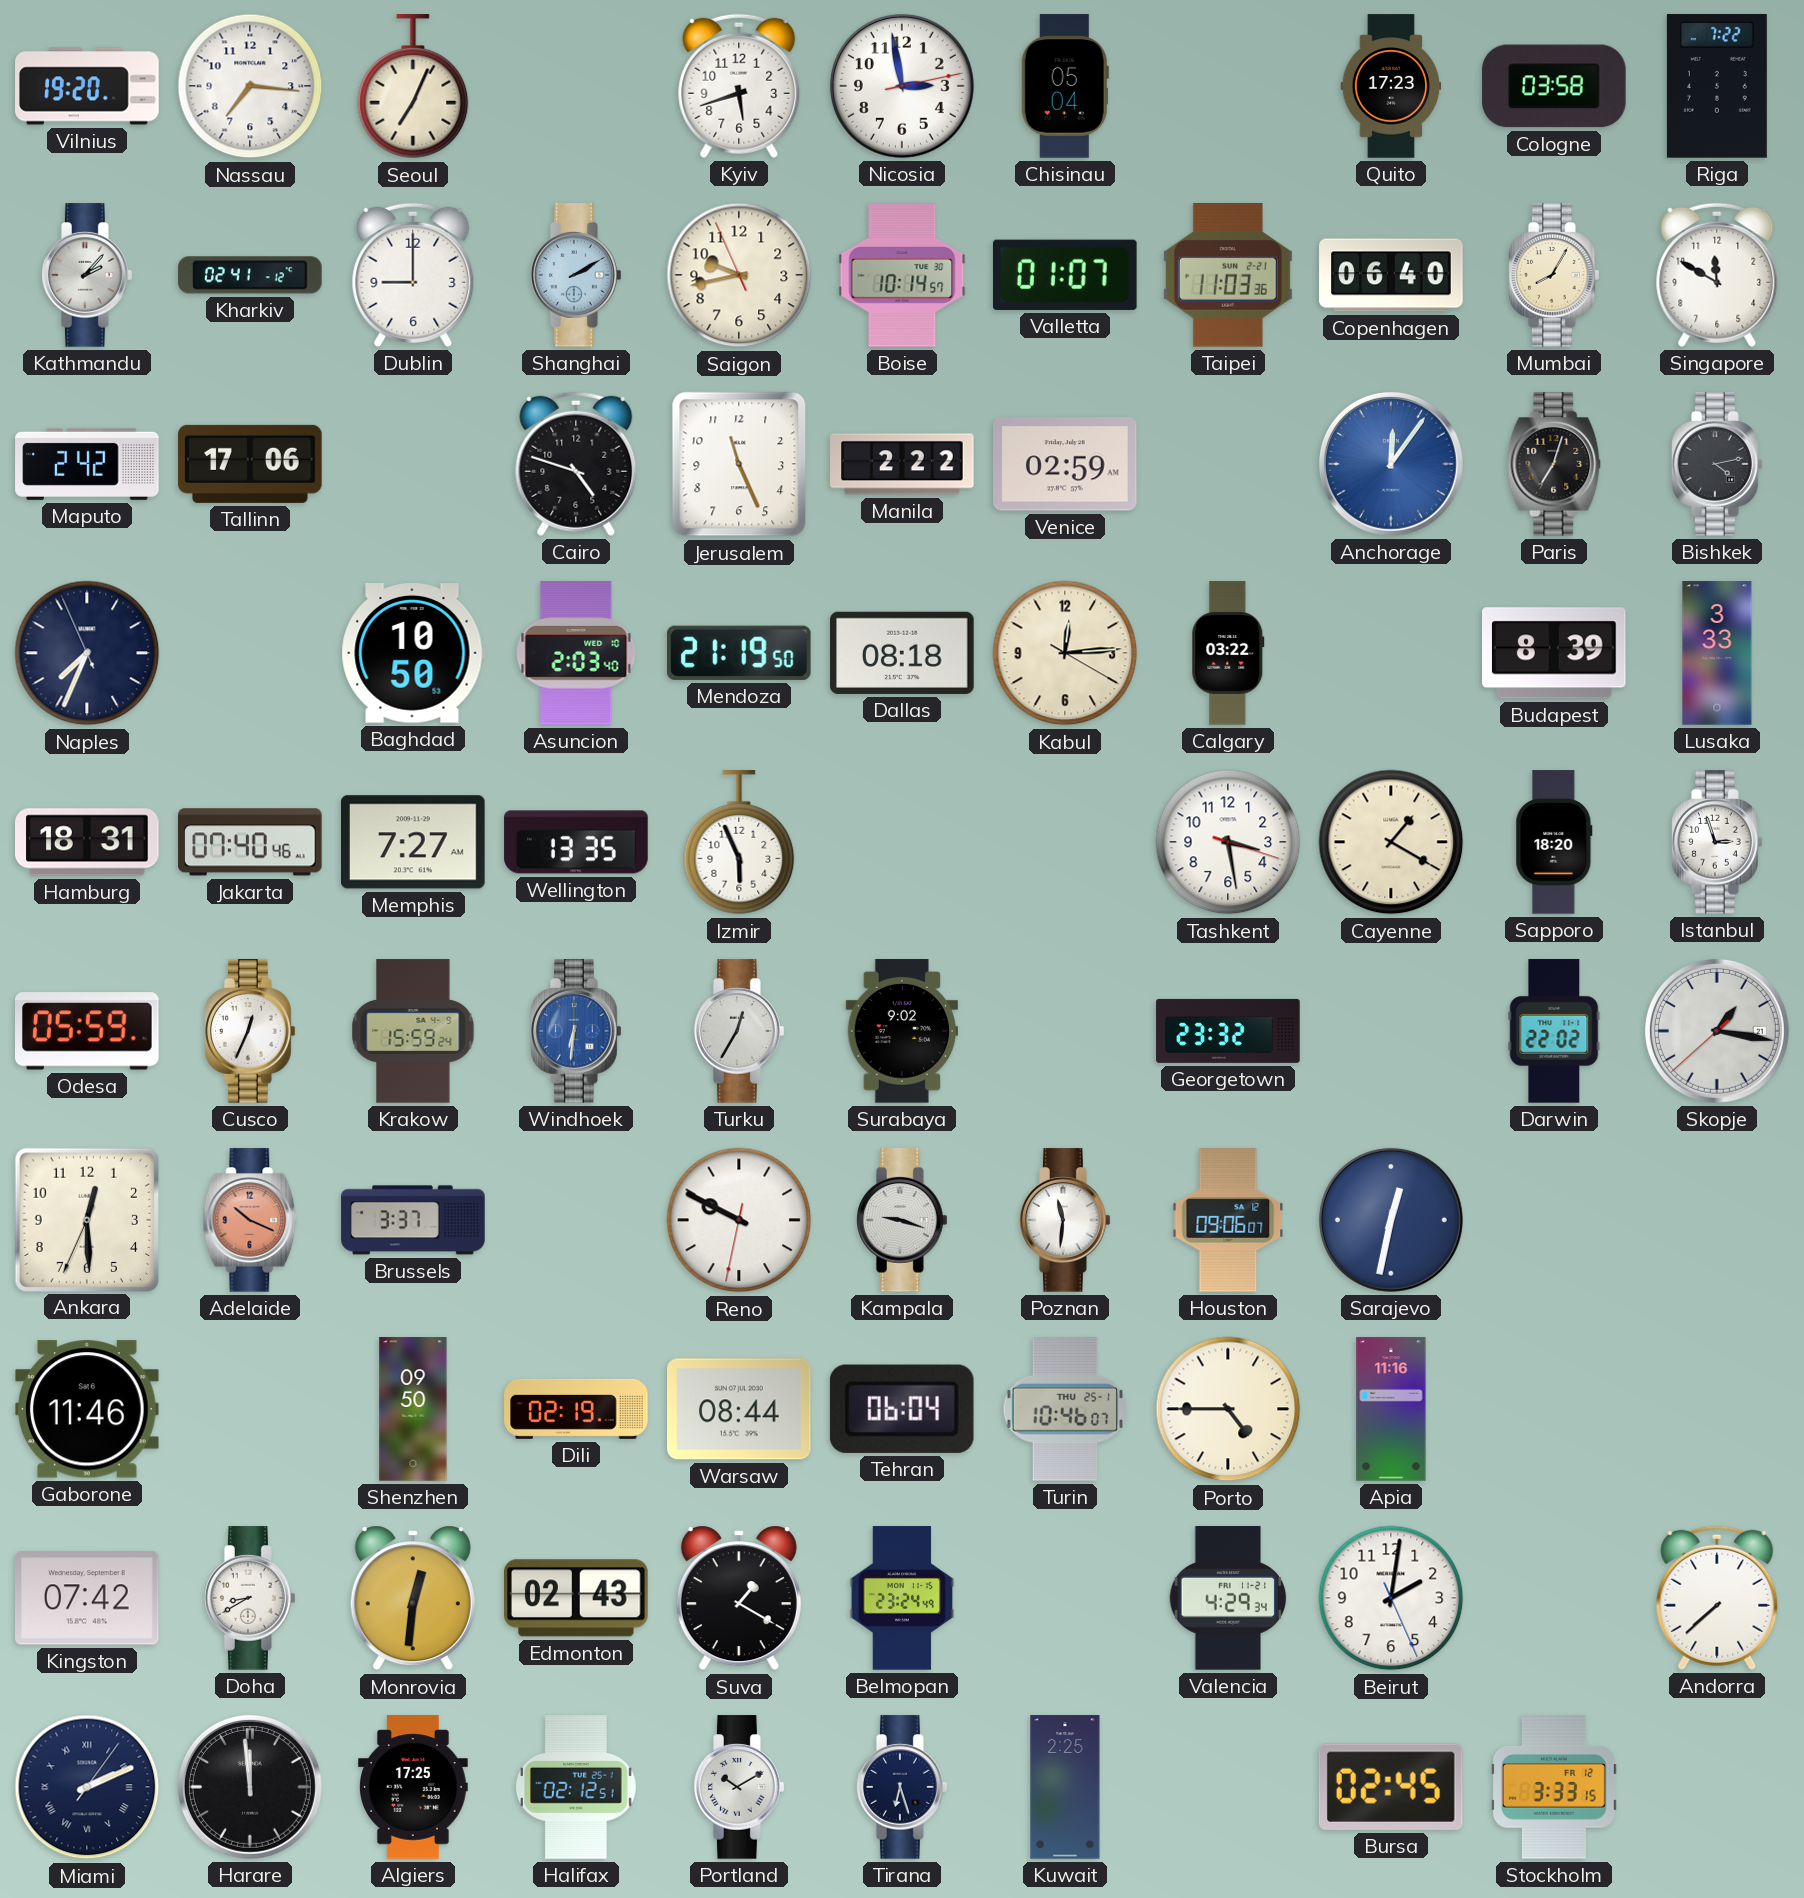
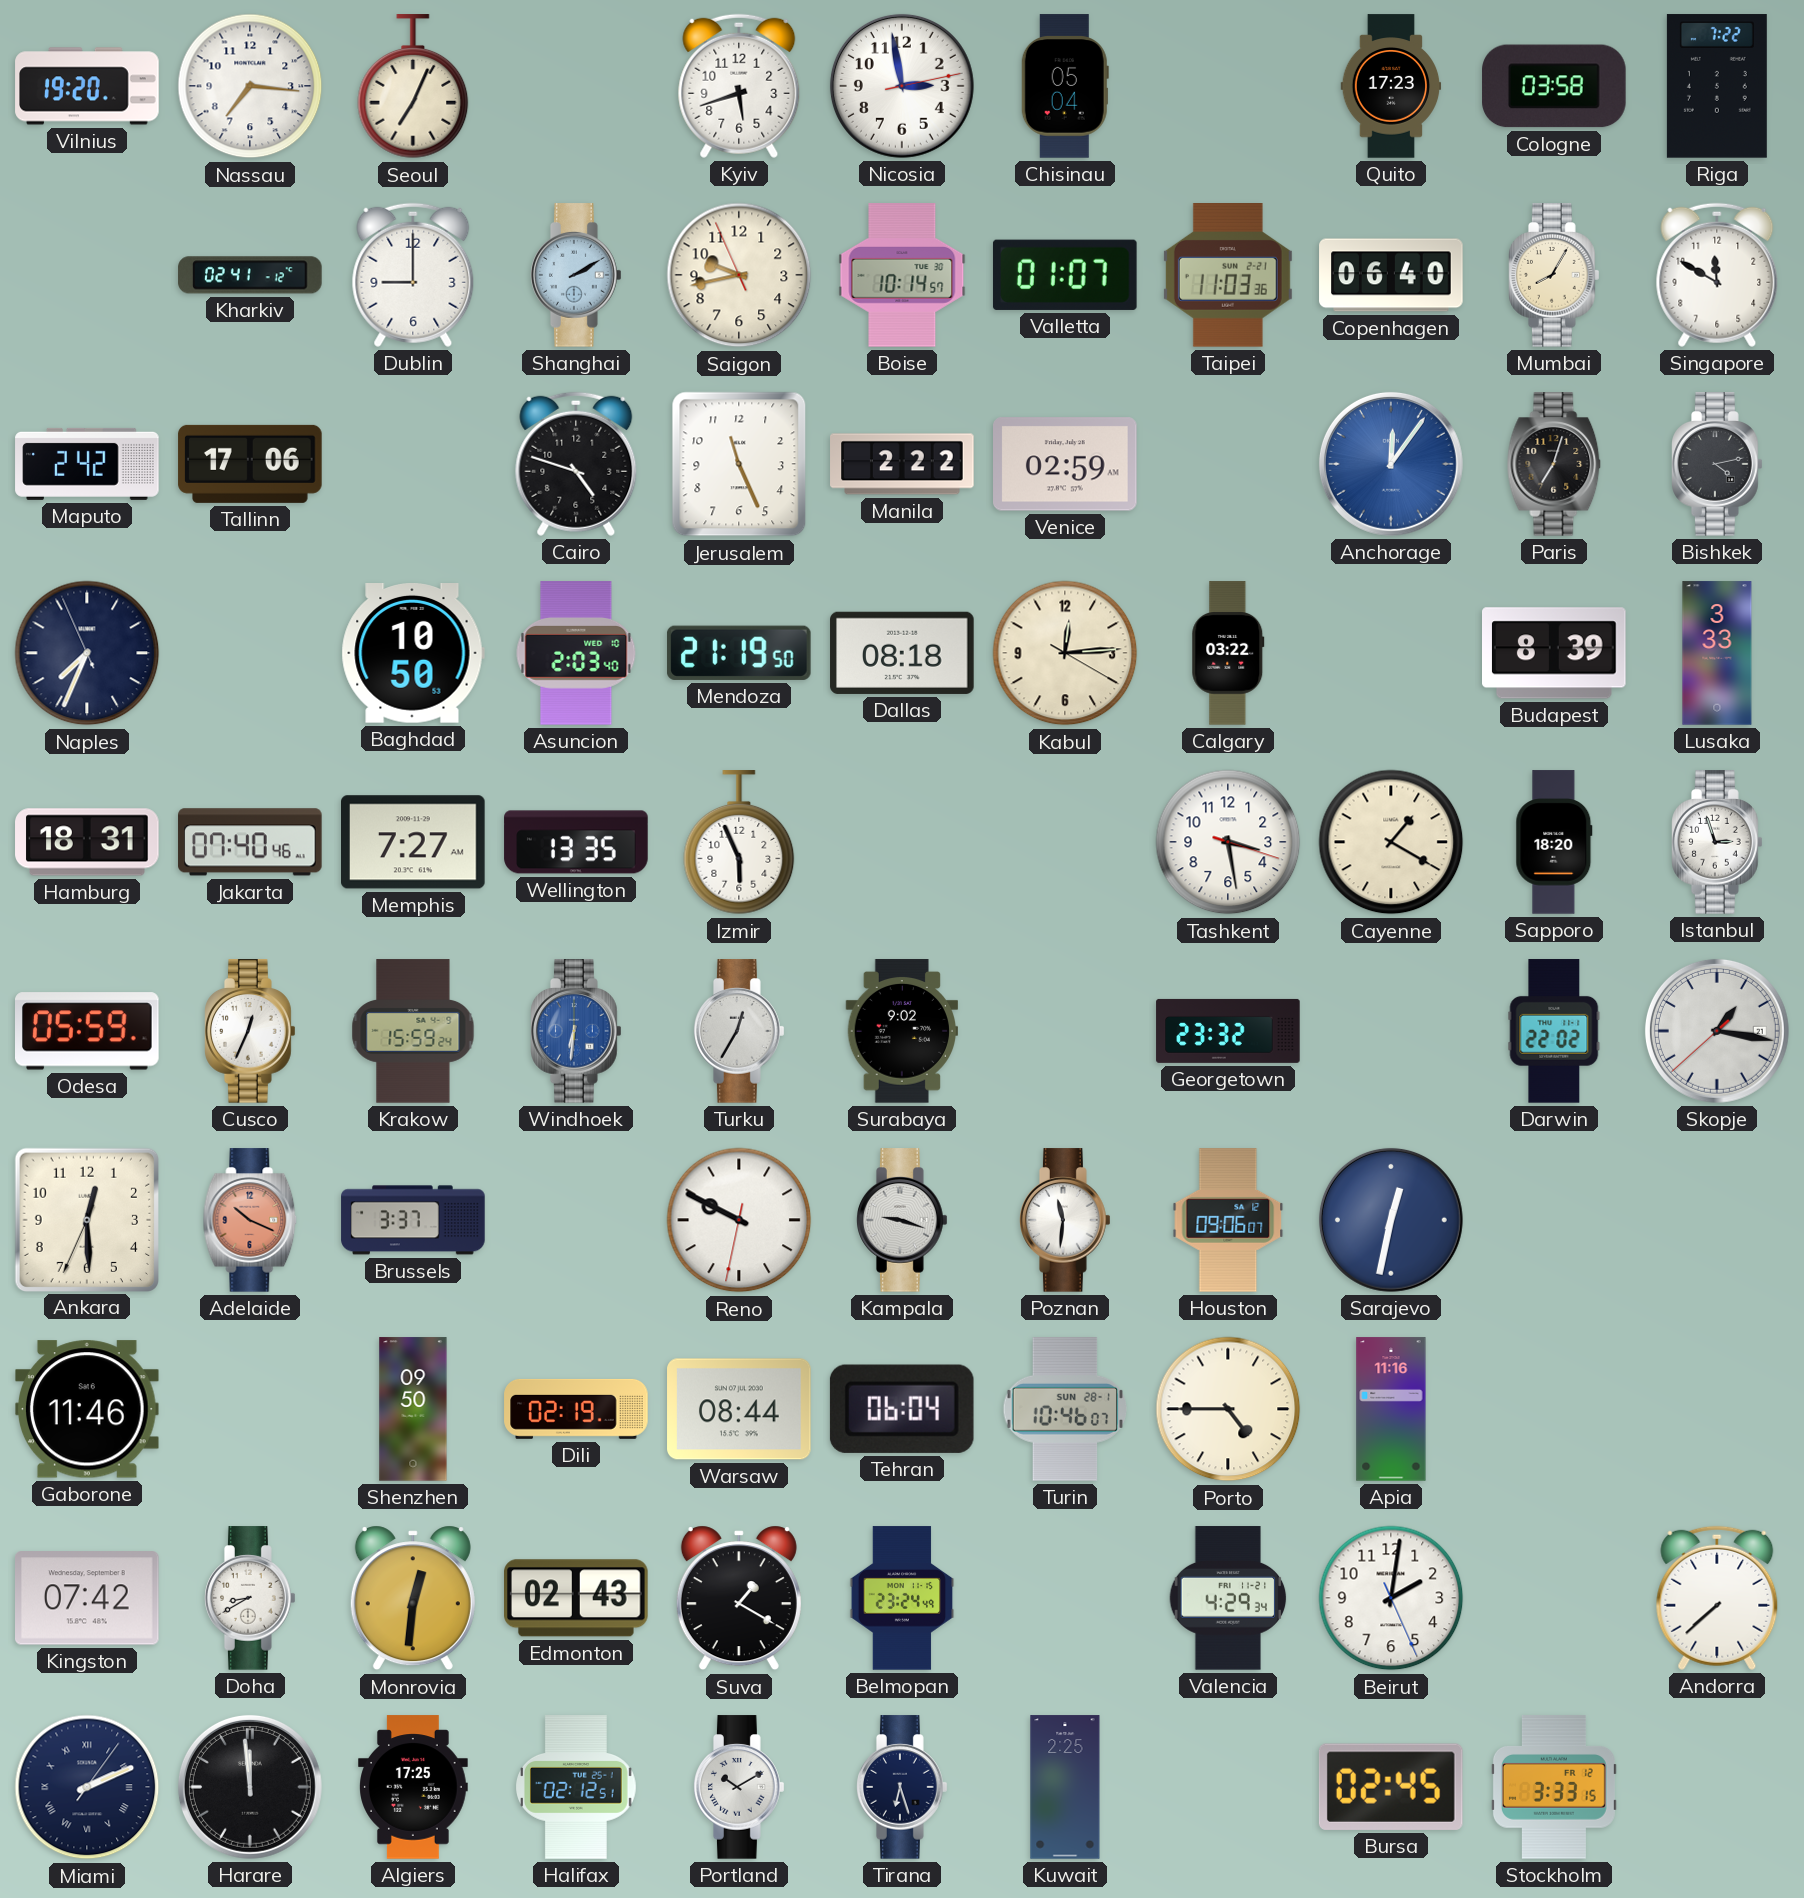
Kathmandu: 2:07 -> none (88, 275)
Turin date: THU 25-1 -> SUN 28-1 (1065, 1409)
